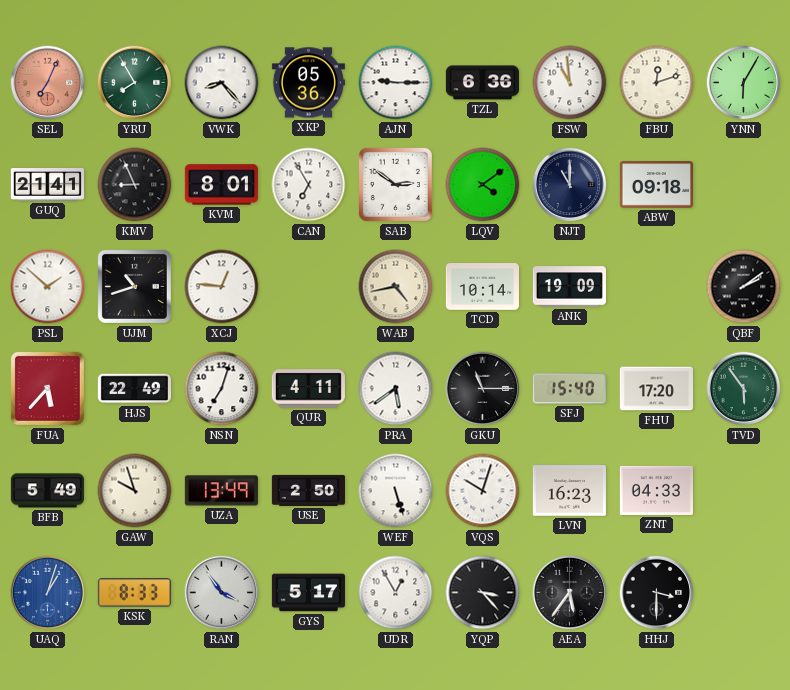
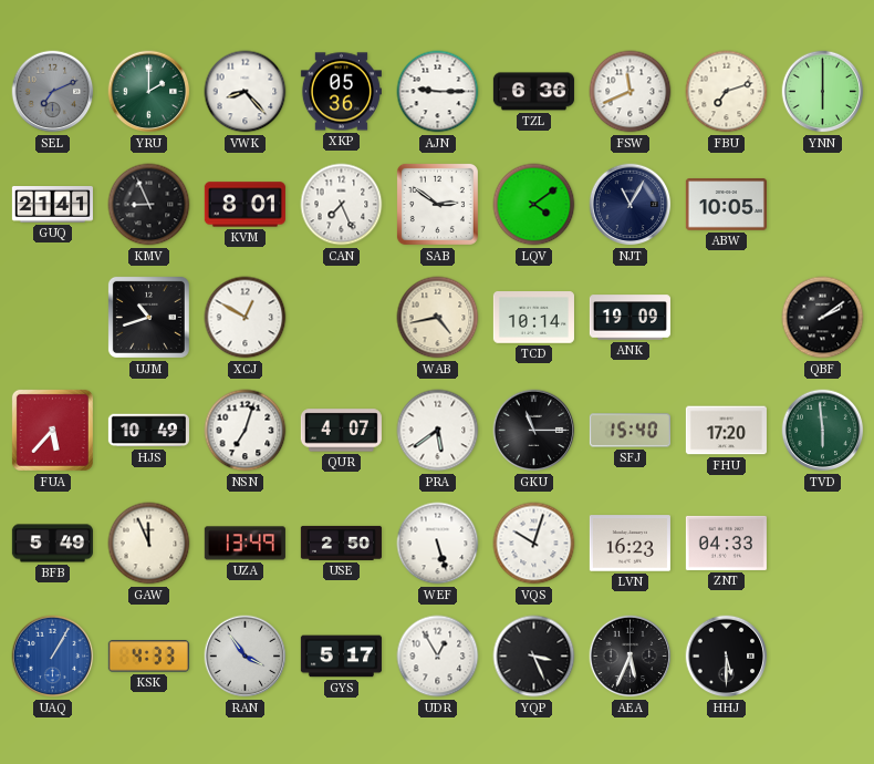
SEL: 7:04 -> 7:11 (53, 92)
SEL dial: salmon -> grey (53, 92)
YRU: 7:55 -> 2:00 (149, 92)
FSW: 10:59 -> 11:41 (631, 92)
FBU: 12:12 -> 7:12 (727, 92)
YNN: 6:05 -> 6:00 (823, 92)
CAN: 6:55 -> 7:26 (342, 205)
NJT: 11:00 -> 11:05 (631, 205)
ABW: 09:18 -> 10:05 (726, 205)
PSL: 1:52 -> none (48, 287)
XCJ: 12:46 -> 12:50 (246, 318)
HJS: 22:49 -> 10:49 (148, 431)
QUR: 4:11 -> 4:07 (341, 431)
TVD: 5:54 -> 5:59 (823, 431)
GAW: 9:57 -> 11:56 (149, 544)
UAQ: 1:03 -> 1:05 (53, 657)
KSK: 8:33 -> 4:33 (148, 657)
YQP: 3:23 -> 3:26 (534, 657)
AEA: 5:36 -> 5:34 (631, 657)
HHJ: 3:30 -> 5:30 (727, 657)
